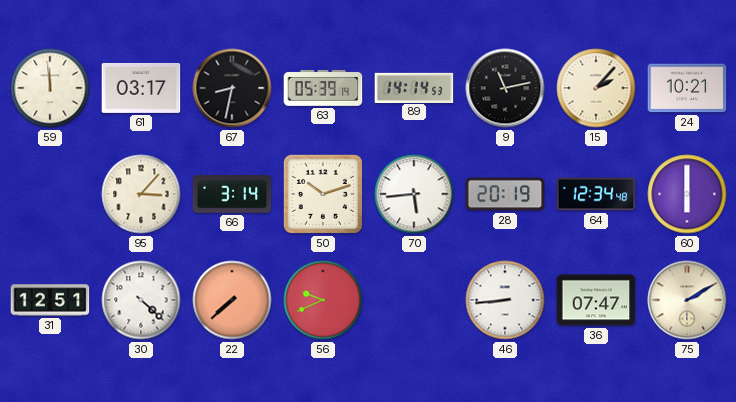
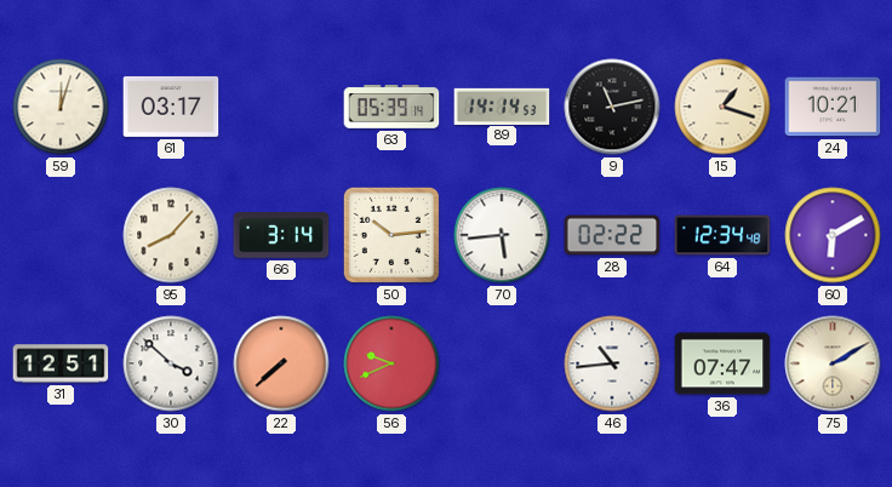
59: 11:59 -> 12:03 (61, 107)
67: 8:32 -> none (232, 88)
15: 2:07 -> 1:18 (722, 107)
95: 3:07 -> 8:07 (171, 235)
50: 10:12 -> 10:14 (391, 235)
28: 20:19 -> 02:22 (612, 235)
60: 6:00 -> 6:10 (833, 235)
30: 4:22 -> 3:52 (171, 363)
46: 8:44 -> 10:44 (612, 363)
